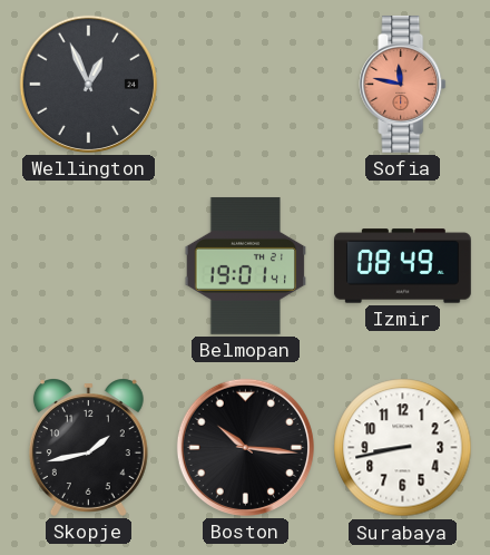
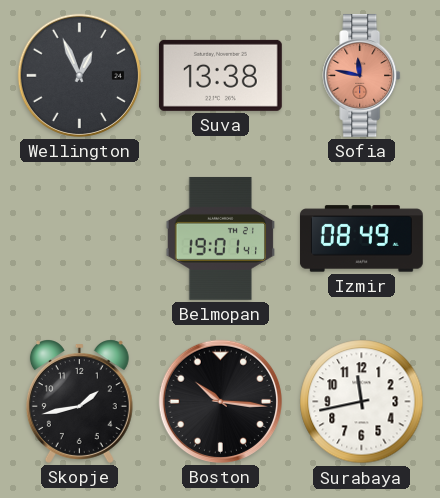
Suva: none -> 13:38 (220, 75)
Surabaya: 8:43 -> 11:43 (362, 402)
